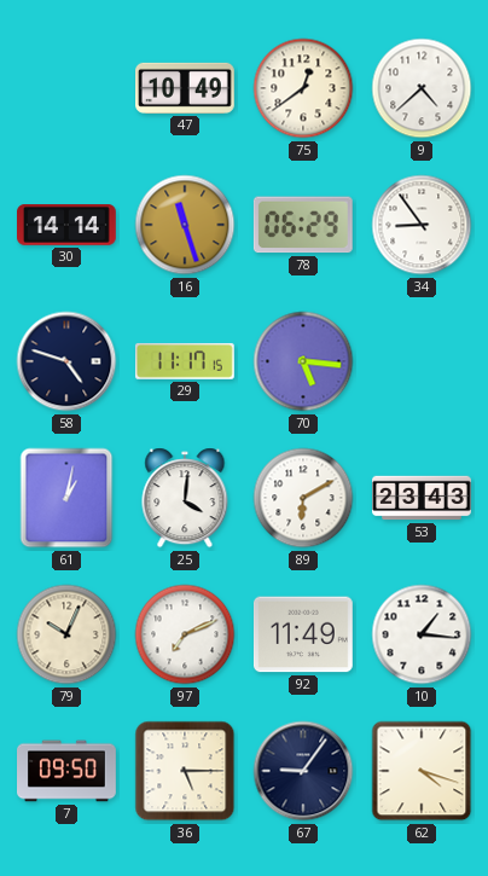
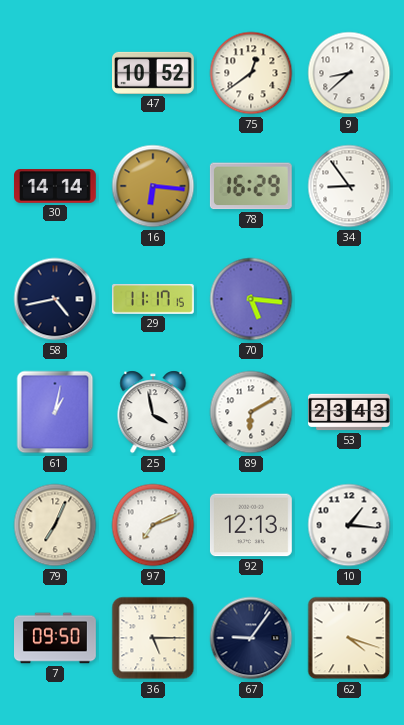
47: 10:49 -> 10:52 (154, 73)
9: 4:38 -> 8:38 (349, 73)
16: 11:27 -> 6:16 (153, 186)
78: 06:29 -> 16:29 (251, 186)
58: 4:48 -> 4:43 (55, 299)
25: 4:01 -> 3:58 (153, 412)
79: 10:04 -> 7:04 (55, 525)
92: 11:49 -> 12:13 (251, 525)
